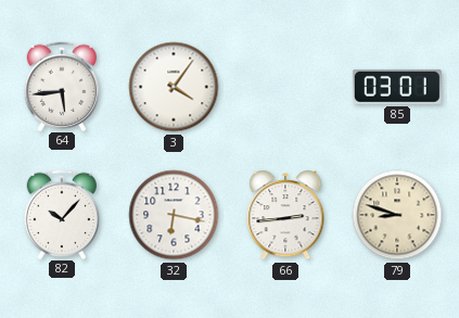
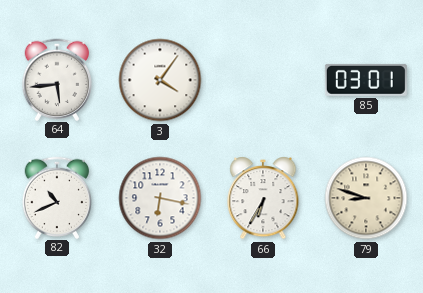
82: 10:07 -> 10:41 (57, 197)
66: 2:44 -> 6:35 (263, 198)
